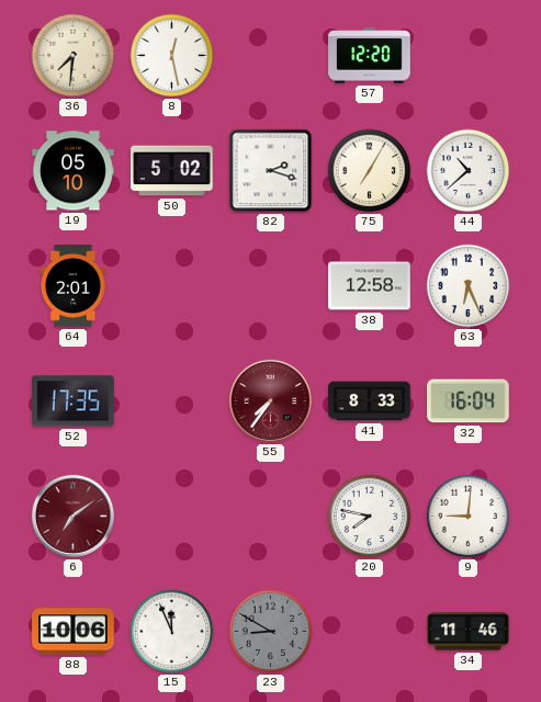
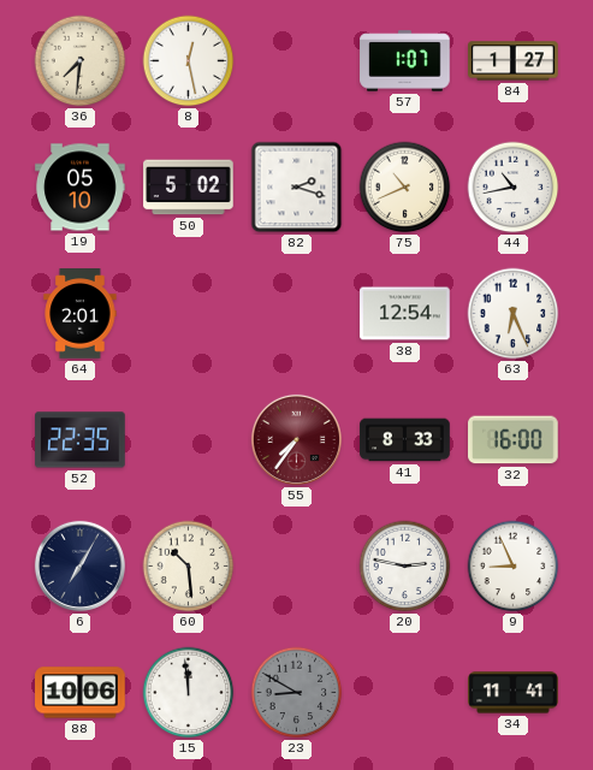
57: 12:20 -> 1:07 (405, 61)
84: none -> 1:27 (514, 61)
75: 7:05 -> 10:41 (405, 188)
44: 10:38 -> 10:43 (514, 188)
38: 12:58 -> 12:54 (405, 314)
52: 17:35 -> 22:35 (81, 440)
32: 16:04 -> 16:00 (514, 440)
6: 7:09 -> 7:05 (79, 565)
6 dial: burgundy -> navy (79, 565)
60: none -> 10:29 (189, 567)
20: 7:47 -> 2:47 (405, 567)
9: 9:01 -> 8:56 (514, 567)
15: 11:56 -> 11:59 (189, 693)
34: 11:46 -> 11:41 (514, 693)
